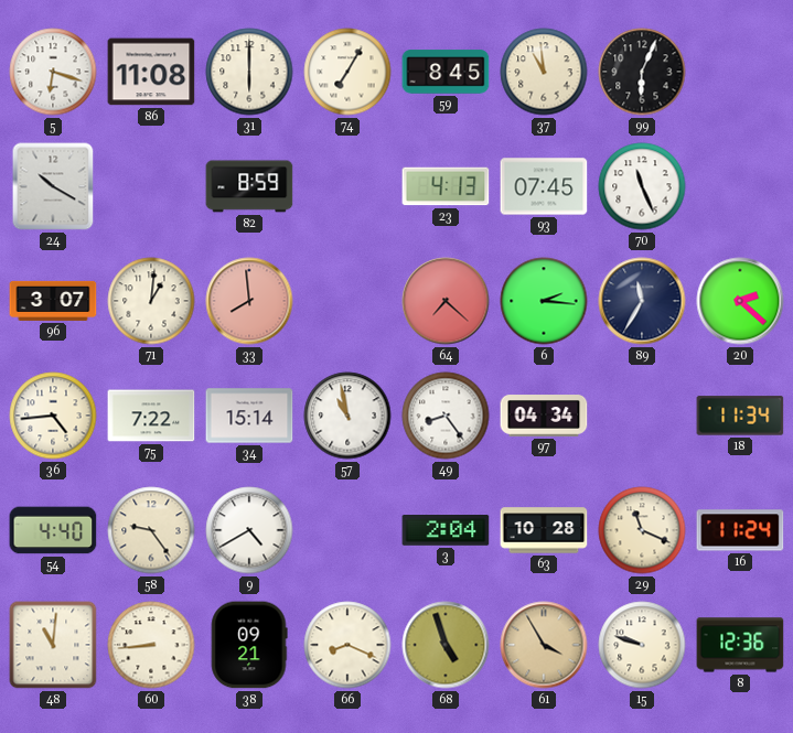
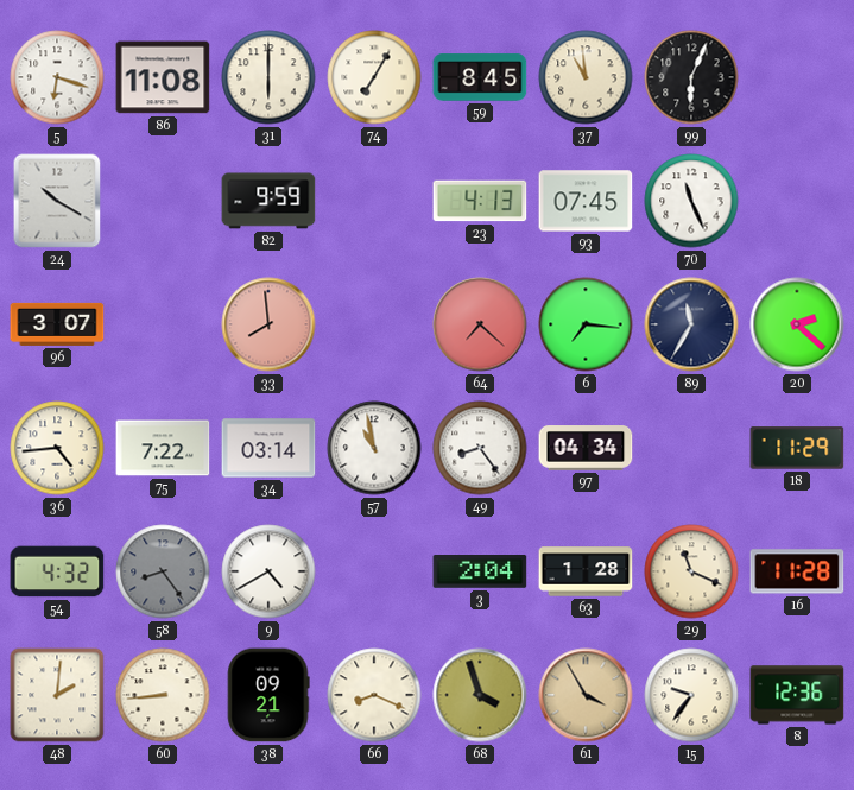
82: 8:59 -> 9:59 (268, 201)
71: 1:01 -> none (151, 301)
6: 2:16 -> 7:16 (586, 324)
34: 15:14 -> 03:14 (268, 448)
18: 11:34 -> 11:29 (797, 448)
54: 4:40 -> 4:32 (57, 571)
58: 9:24 -> 8:24 (163, 571)
58 dial: cream -> grey (163, 571)
63: 10:28 -> 1:28 (586, 571)
16: 11:24 -> 11:28 (797, 571)
48: 11:01 -> 2:01 (57, 695)
68: 4:57 -> 3:57 (480, 695)
15: 9:48 -> 9:36 (691, 695)
